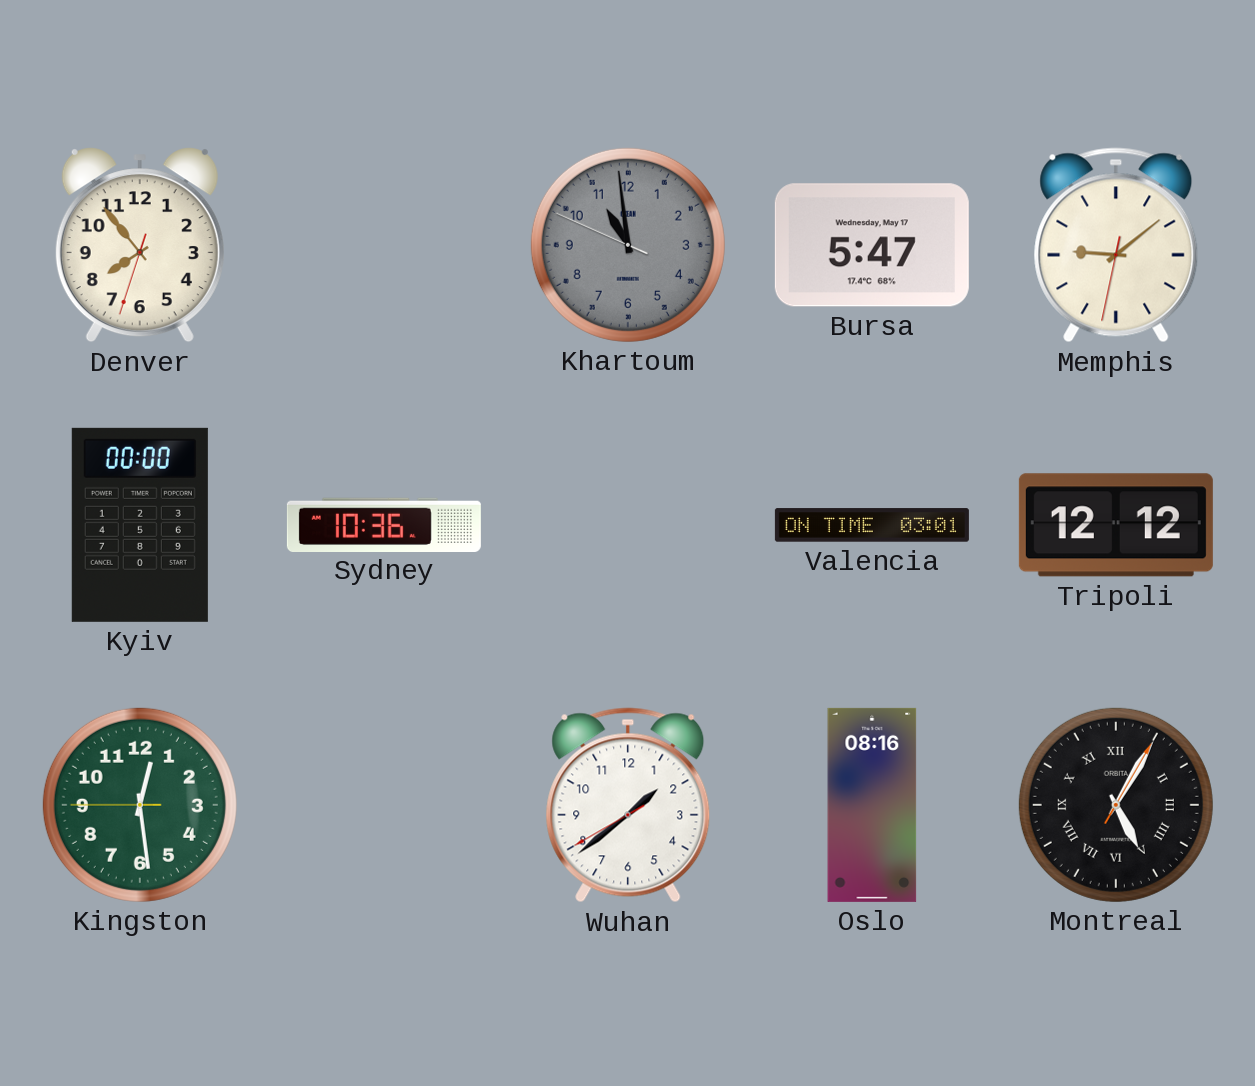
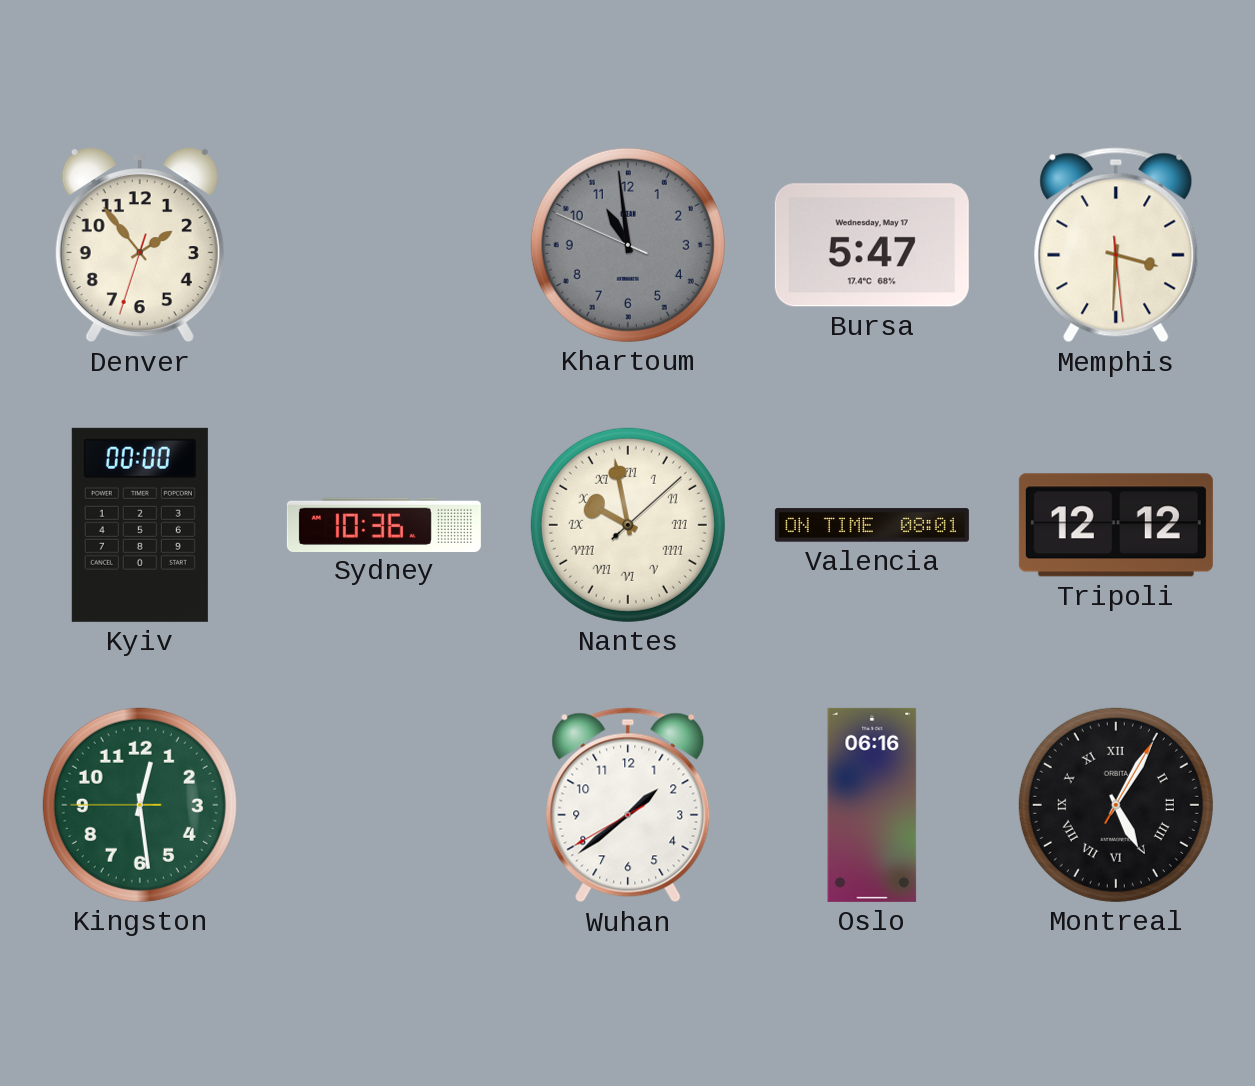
Denver: 7:53 -> 1:53 (140, 245)
Memphis: 9:08 -> 3:30 (1116, 245)
Nantes: none -> 9:58 (628, 525)
Valencia: 03:01 -> 08:01 (872, 525)
Oslo: 08:16 -> 06:16 (872, 805)
